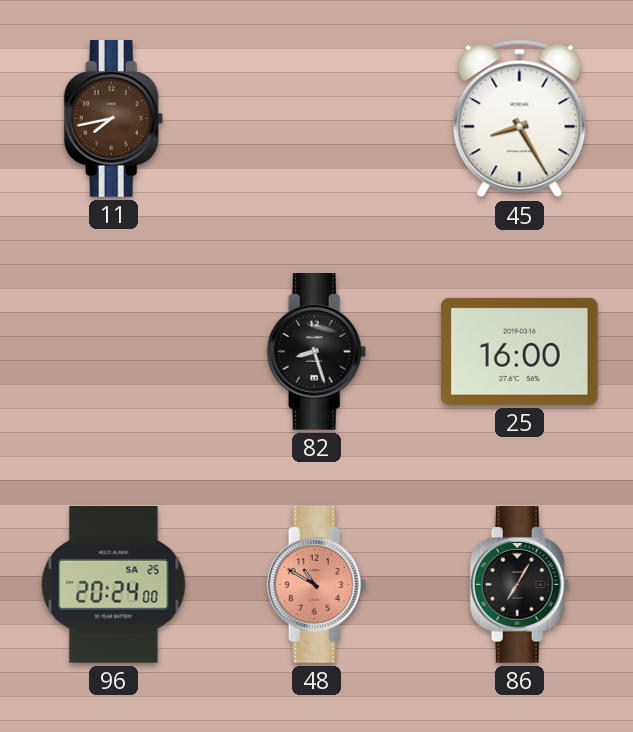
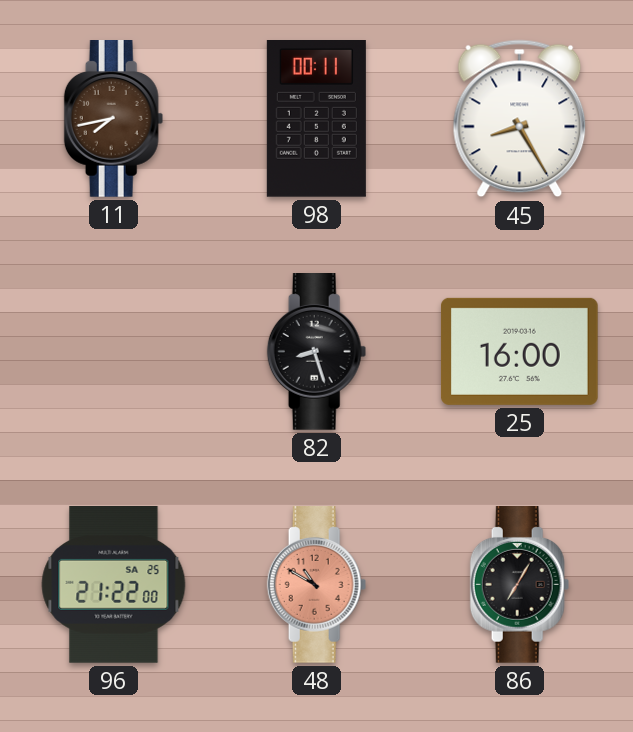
98: none -> 00:11 (316, 119)
96: 20:24 -> 21:22 (114, 585)
